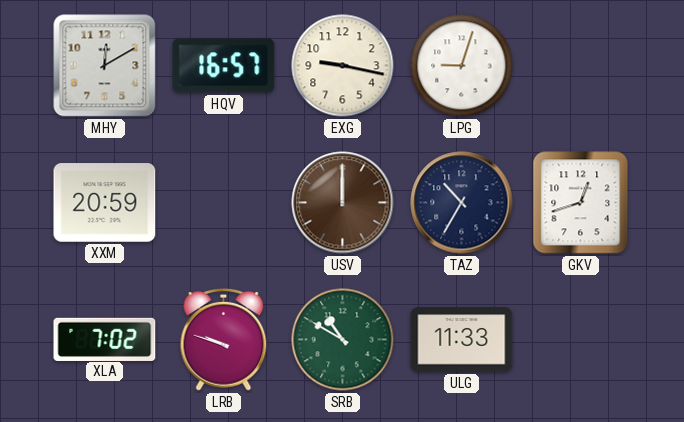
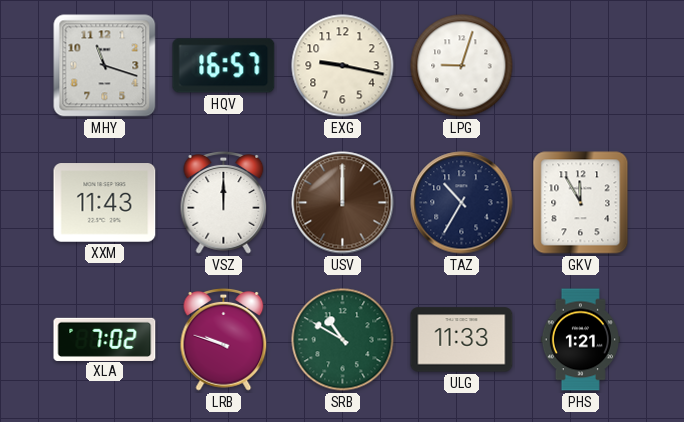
MHY: 12:10 -> 11:18 (105, 66)
XXM: 20:59 -> 11:43 (105, 203)
VSZ: none -> 12:00 (224, 203)
GKV: 12:42 -> 11:55 (581, 203)
PHS: none -> 1:21 (580, 340)
